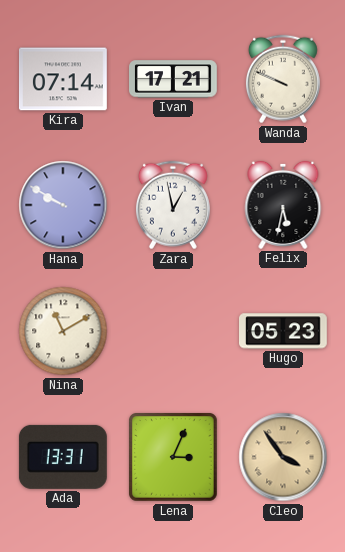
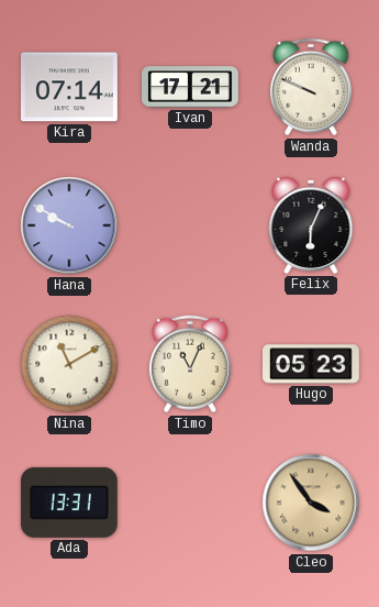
Zara: 12:58 -> none (173, 205)
Felix: 5:32 -> 6:04 (311, 225)
Timo: none -> 11:04 (190, 364)
Lena: 3:04 -> none (174, 458)
